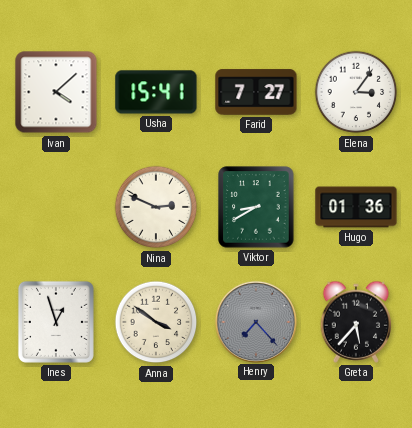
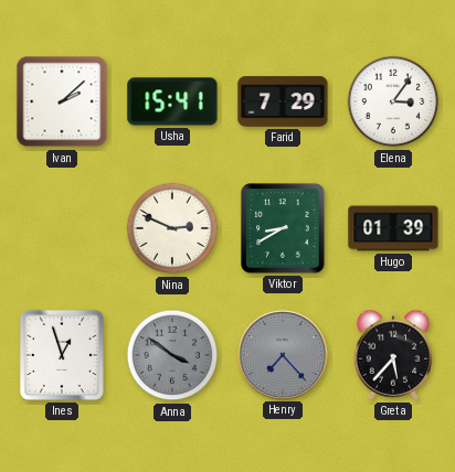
Ivan: 4:08 -> 2:08 (62, 101)
Farid: 7:27 -> 7:29 (283, 101)
Hugo: 01:36 -> 01:39 (393, 228)
Anna dial: cream -> grey (172, 355)
